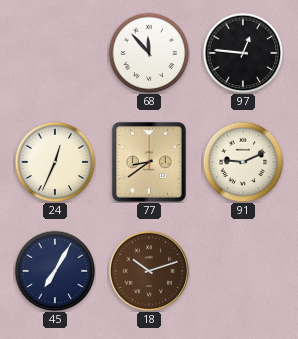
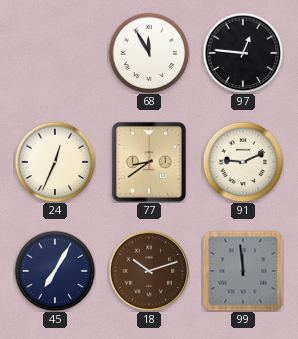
68: 11:53 -> 11:55 (149, 53)
99: none -> 11:59 (243, 271)
